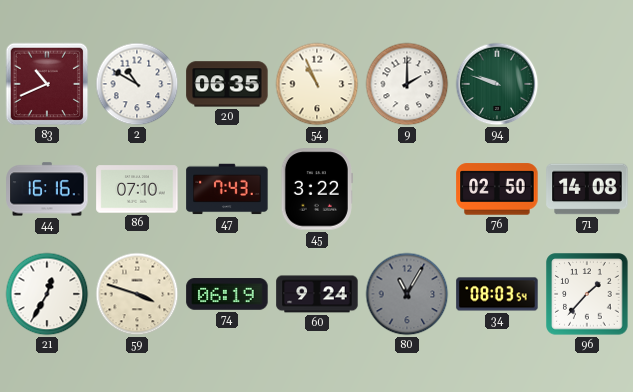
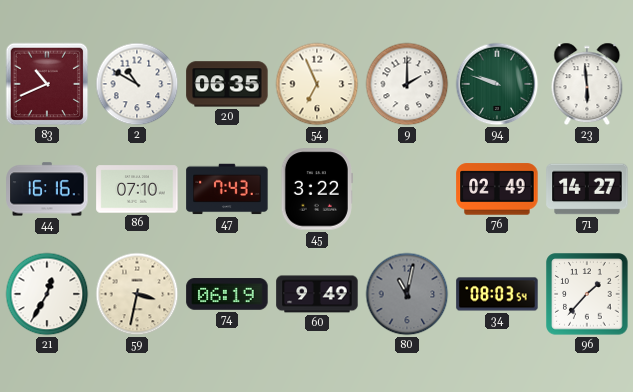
54: 10:56 -> 6:56 (317, 84)
23: none -> 5:59 (587, 84)
76: 02:50 -> 02:49 (497, 189)
71: 14:08 -> 14:27 (587, 189)
59: 3:48 -> 3:32 (137, 294)
60: 9:24 -> 9:49 (317, 294)
80: 11:05 -> 11:02 (407, 294)
